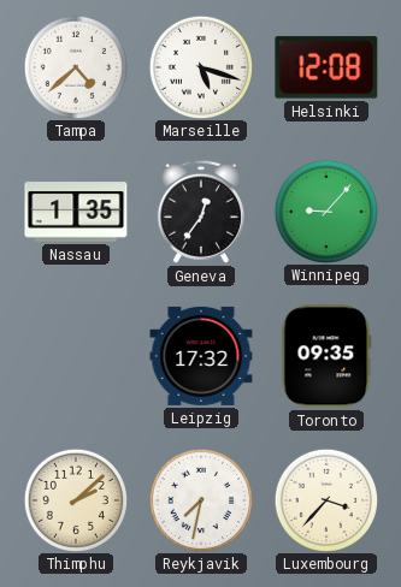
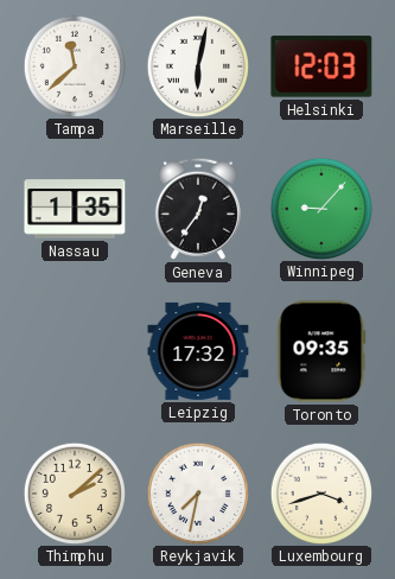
Tampa: 4:38 -> 11:38 (74, 65)
Marseille: 5:18 -> 6:02 (197, 65)
Helsinki: 12:08 -> 12:03 (321, 66)
Luxembourg: 3:37 -> 3:42 (320, 492)
